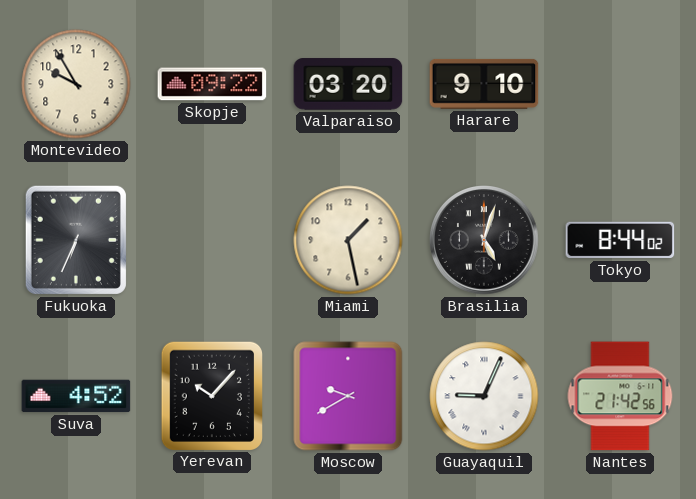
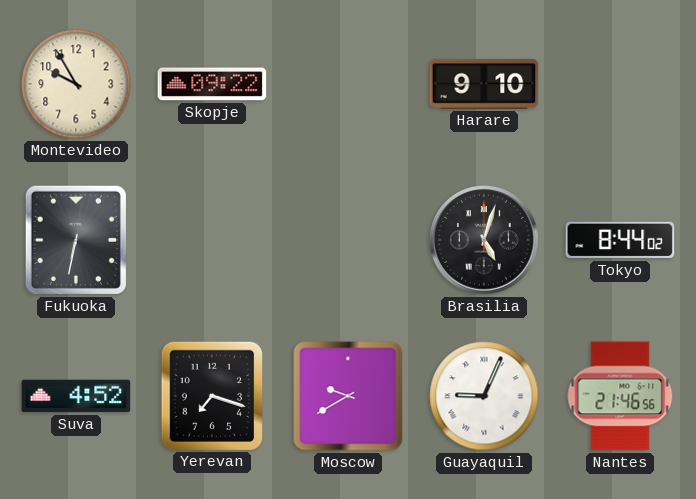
Valparaiso: 03:20 -> none (348, 84)
Fukuoka: 6:34 -> 6:32 (76, 240)
Miami: 1:28 -> none (348, 240)
Yerevan: 10:07 -> 7:18 (211, 395)
Nantes: 21:42 -> 21:46 (620, 396)
